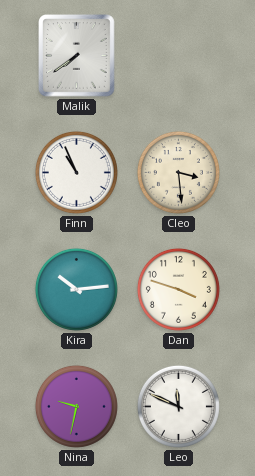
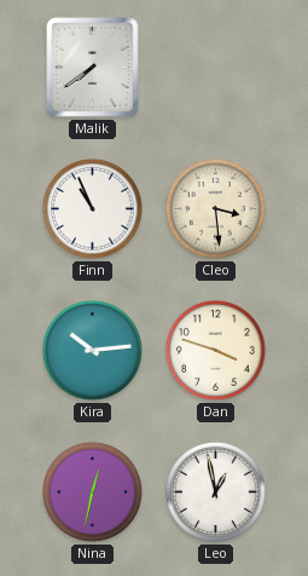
Nina: 9:32 -> 12:32 (92, 491)
Leo: 11:49 -> 12:58 (215, 491)
